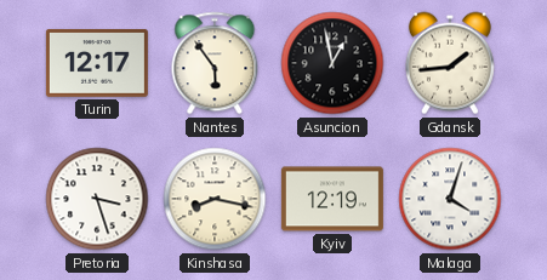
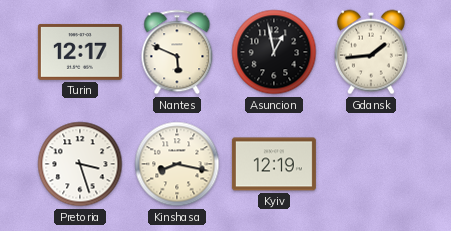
Nantes: 5:54 -> 5:49 (177, 52)
Malaga: 4:03 -> none (450, 199)
